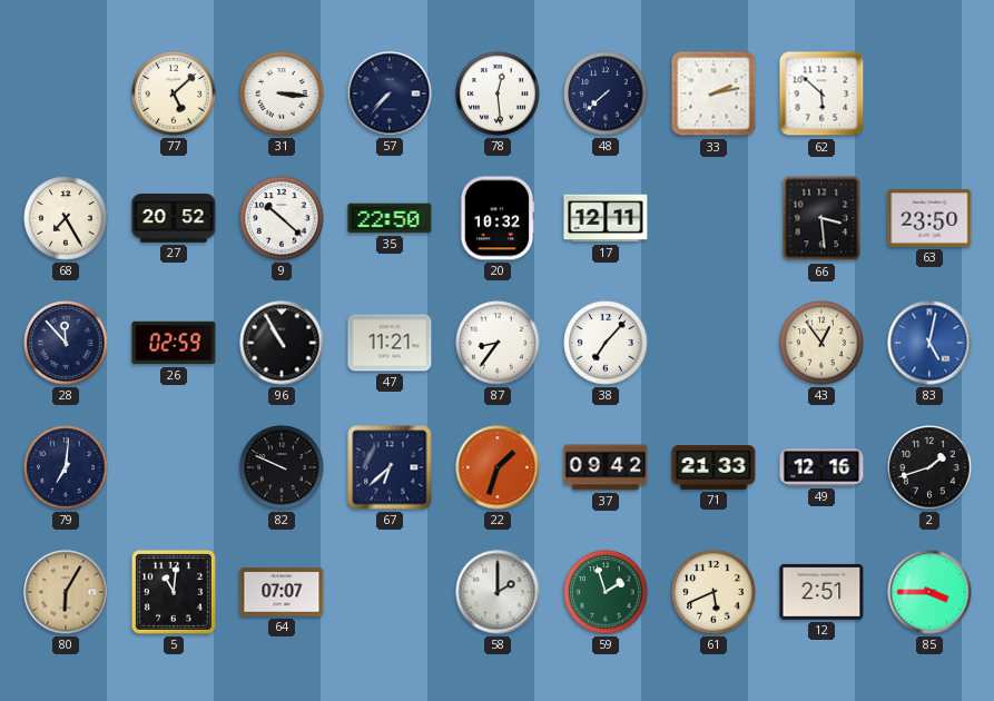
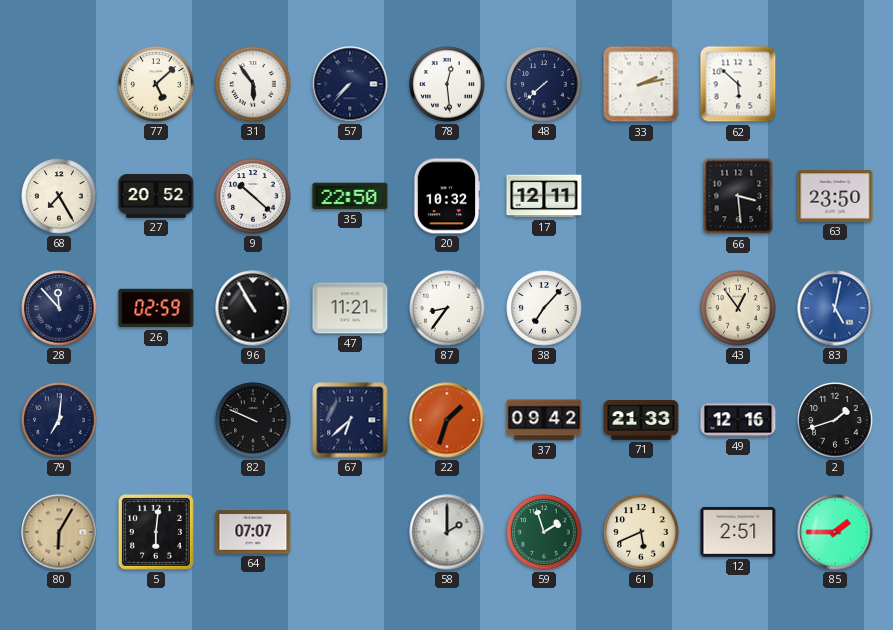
31: 3:16 -> 5:54 (253, 84)
5: 11:01 -> 6:01 (156, 532)
85: 3:45 -> 1:45 (835, 532)
